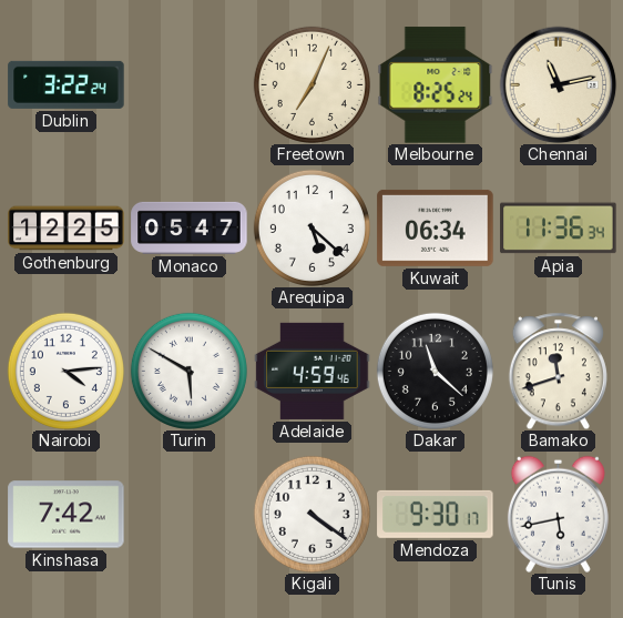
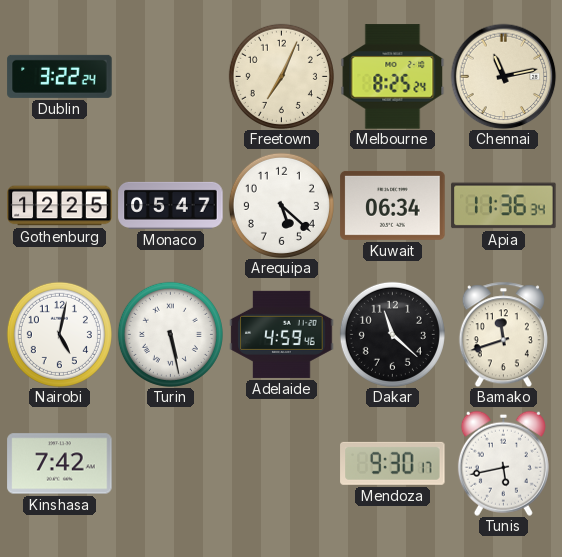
Nairobi: 4:14 -> 5:02 (59, 334)
Turin: 5:50 -> 5:28 (170, 334)
Kigali: 4:21 -> none (311, 514)
